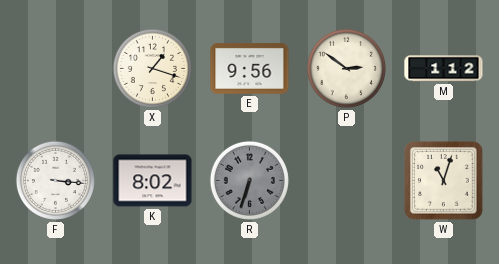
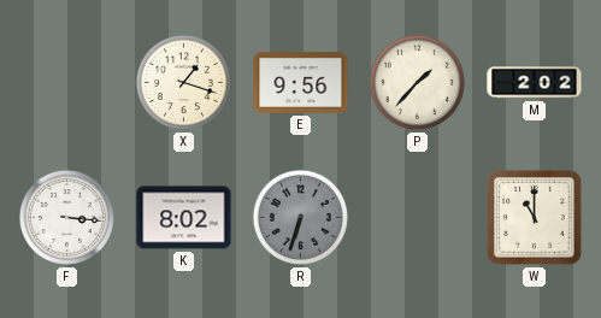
P: 2:51 -> 1:37 (417, 82)
M: 1:12 -> 2:02 (535, 83)
W: 11:03 -> 11:00 (535, 218)
